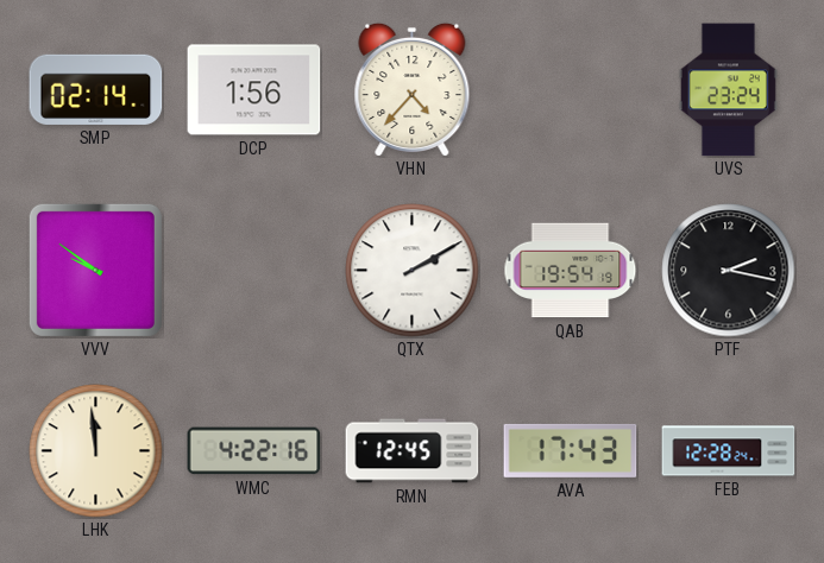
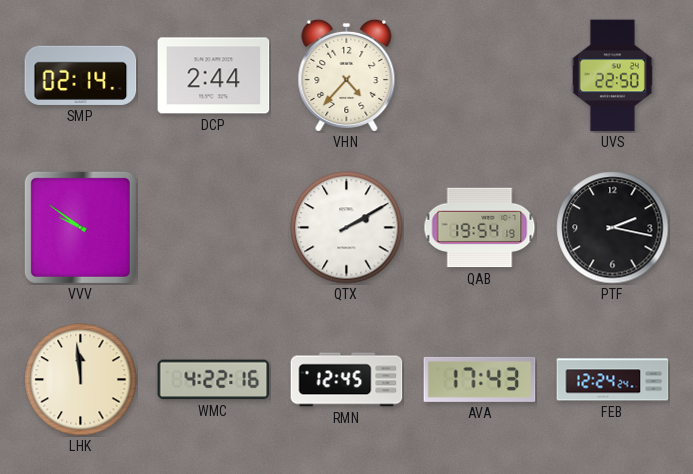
DCP: 1:56 -> 2:44 (214, 76)
UVS: 23:24 -> 22:50 (612, 76)
FEB: 12:28 -> 12:24 (613, 380)
